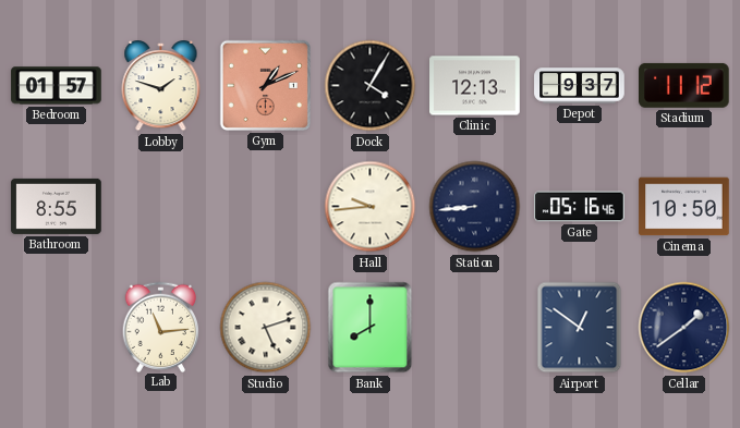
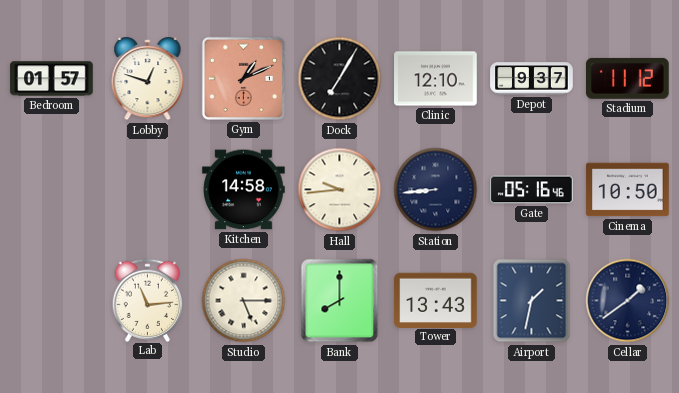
Lobby: 1:48 -> 12:48 (148, 80)
Dock: 4:05 -> 7:05 (340, 79)
Clinic: 12:13 -> 12:10 (436, 79)
Bathroom: 8:55 -> none (57, 206)
Kitchen: none -> 14:58 (244, 190)
Studio: 5:12 -> 5:15 (244, 301)
Tower: none -> 13:43 (436, 300)
Airport: 12:51 -> 1:32 (532, 301)
